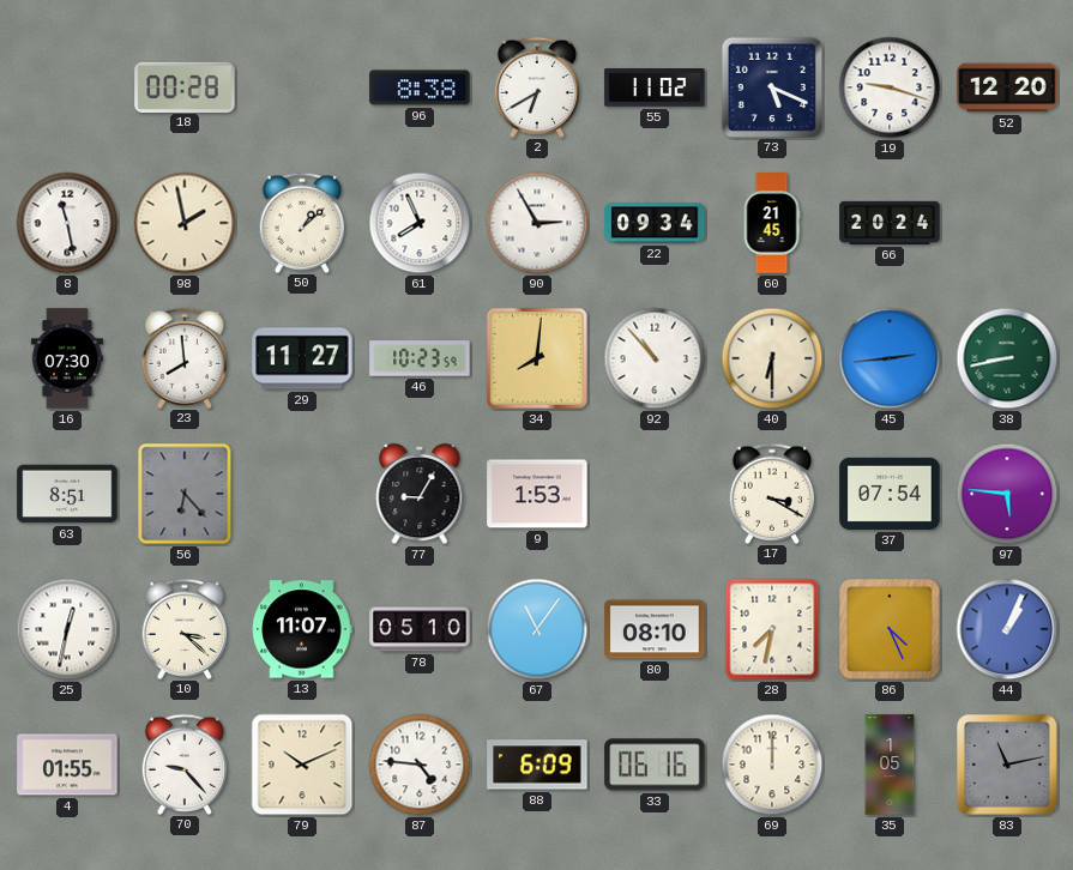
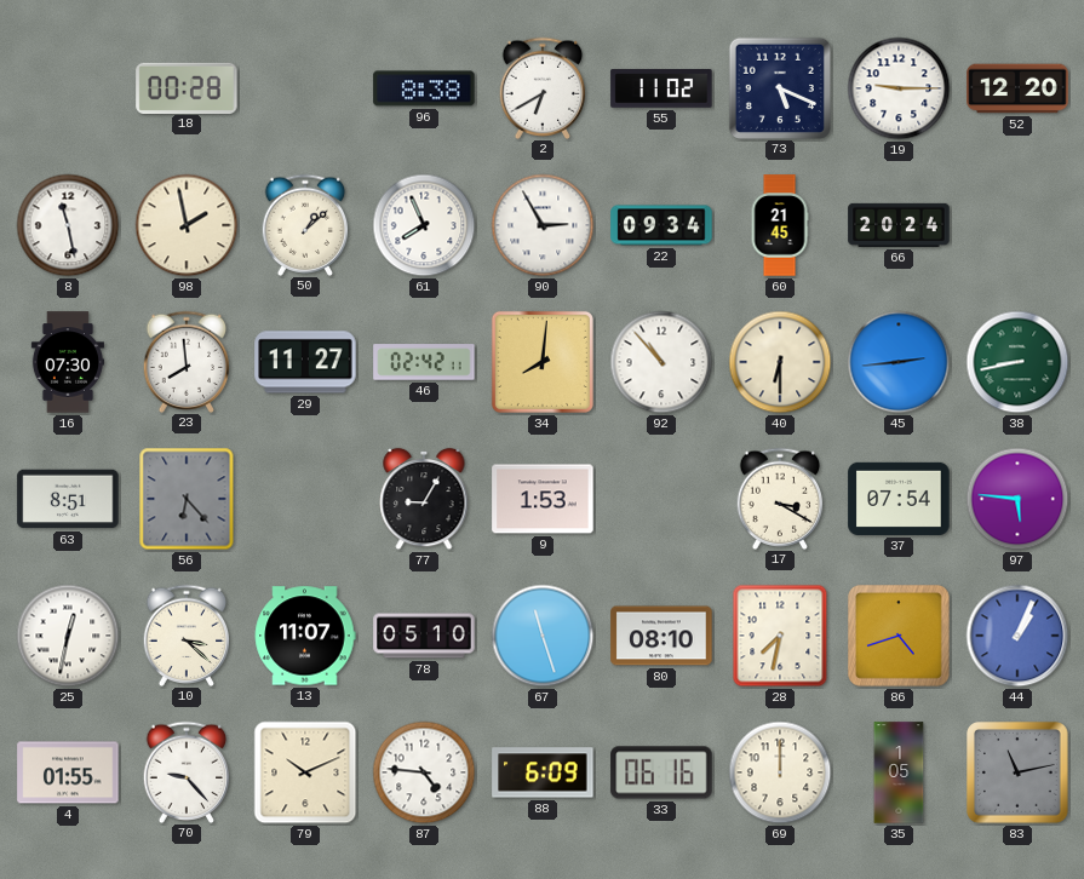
19: 9:18 -> 9:15 (899, 88)
46: 10:23 -> 02:42 (424, 362)
67: 11:06 -> 11:27 (543, 636)
86: 4:26 -> 4:42 (900, 637)
